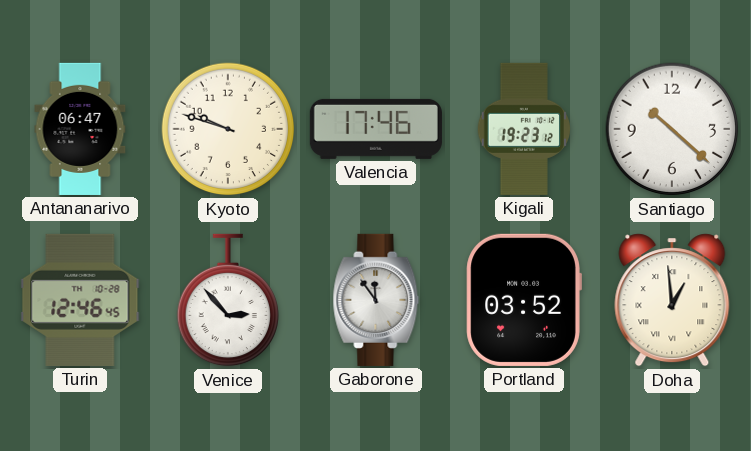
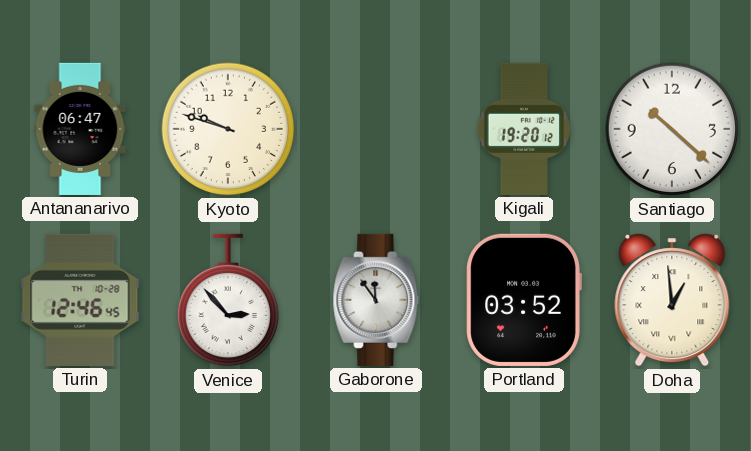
Valencia: 17:46 -> none (376, 129)
Kigali: 19:23 -> 19:20 (523, 129)
